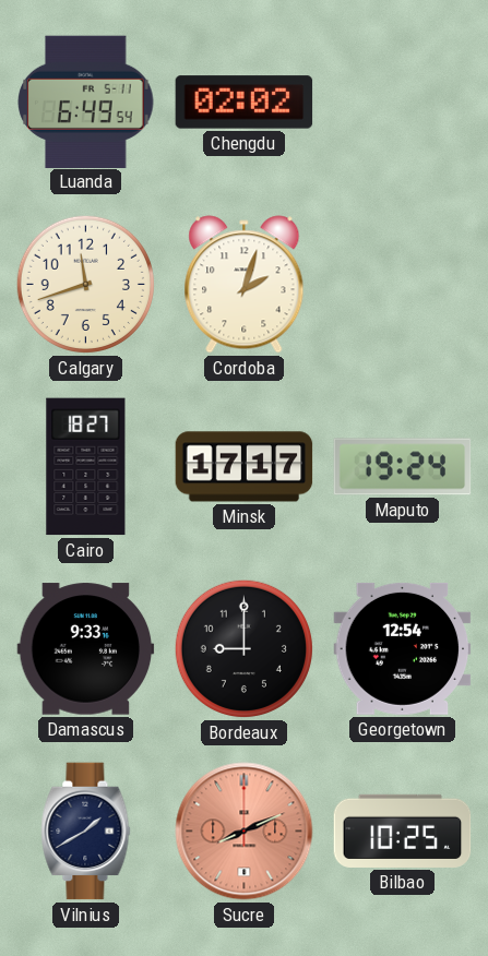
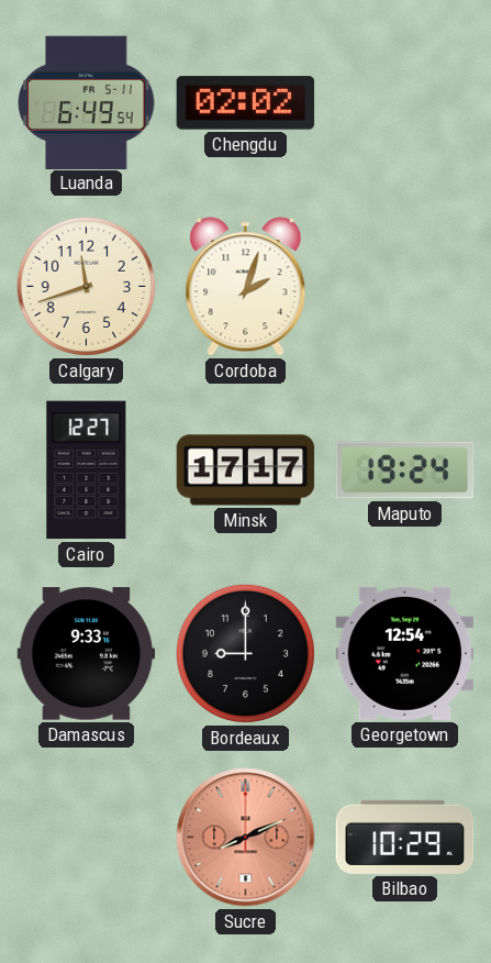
Cairo: 18:27 -> 12:27 (87, 471)
Vilnius: 1:40 -> none (86, 832)
Bilbao: 10:25 -> 10:29 (405, 837)
